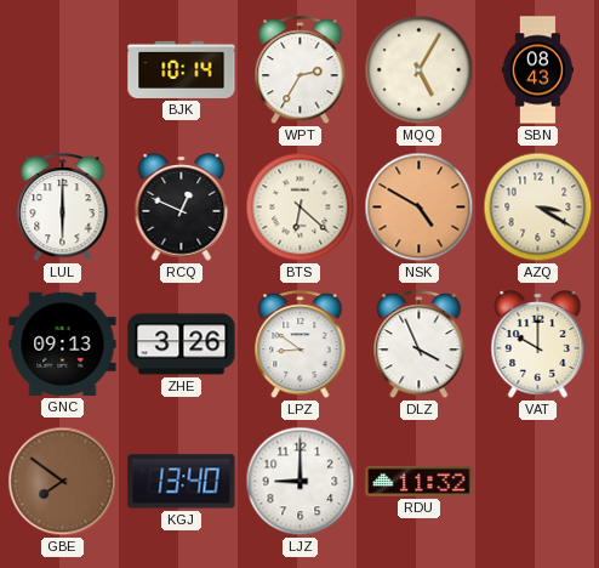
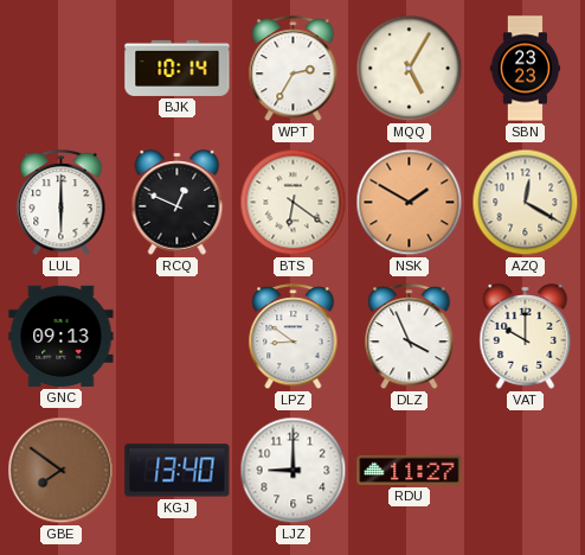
SBN: 08:43 -> 23:23 (526, 69)
BTS: 6:22 -> 6:21 (294, 203)
NSK: 4:50 -> 1:50 (410, 203)
AZQ: 3:20 -> 12:20 (526, 203)
ZHE: 3:26 -> none (182, 345)
RDU: 11:32 -> 11:27 (410, 470)
